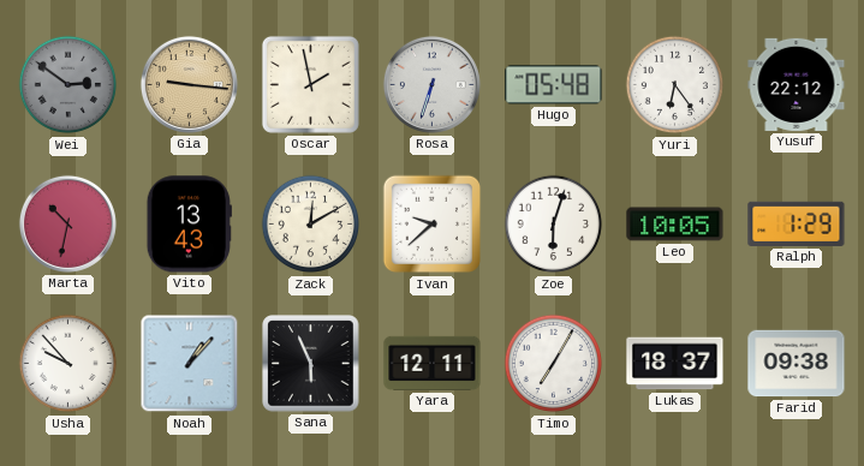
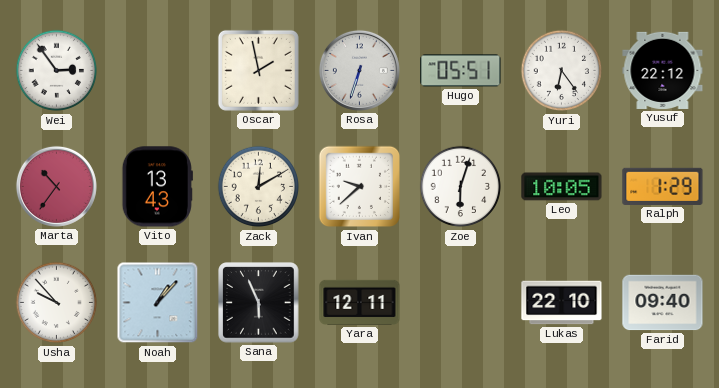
Wei: 2:51 -> 2:54 (57, 71)
Wei dial: grey -> white (57, 71)
Gia: 9:16 -> none (189, 84)
Hugo: 05:48 -> 05:51 (461, 71)
Marta: 10:32 -> 10:36 (56, 186)
Timo: 7:05 -> none (554, 364)
Lukas: 18:37 -> 22:10 (562, 303)
Farid: 09:38 -> 09:40 (663, 303)
